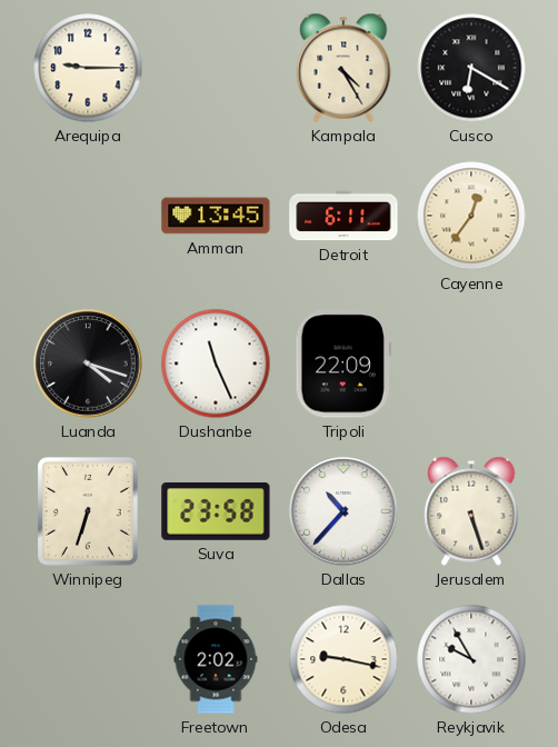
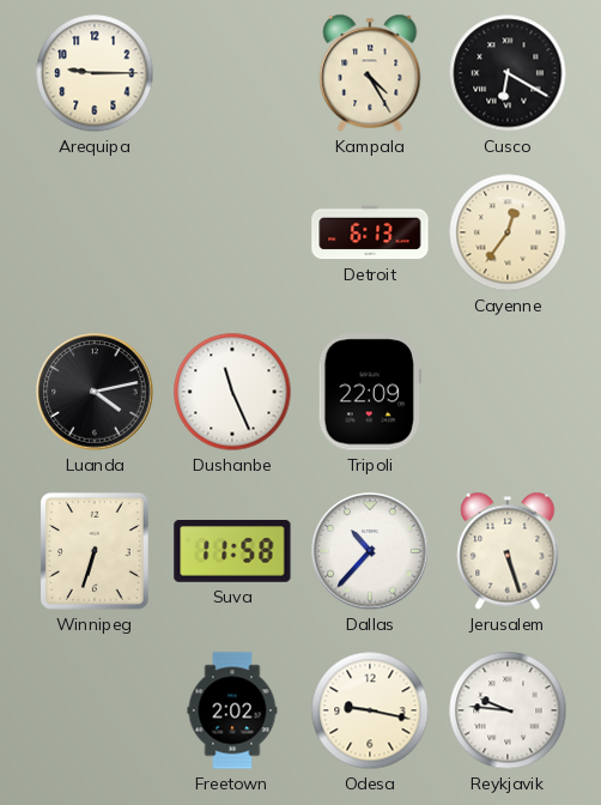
Amman: 13:45 -> none (216, 216)
Detroit: 6:11 -> 6:13 (370, 232)
Luanda: 4:18 -> 4:13 (95, 392)
Suva: 23:58 -> 11:58 (232, 551)
Reykjavik: 9:55 -> 9:46 (508, 710)
